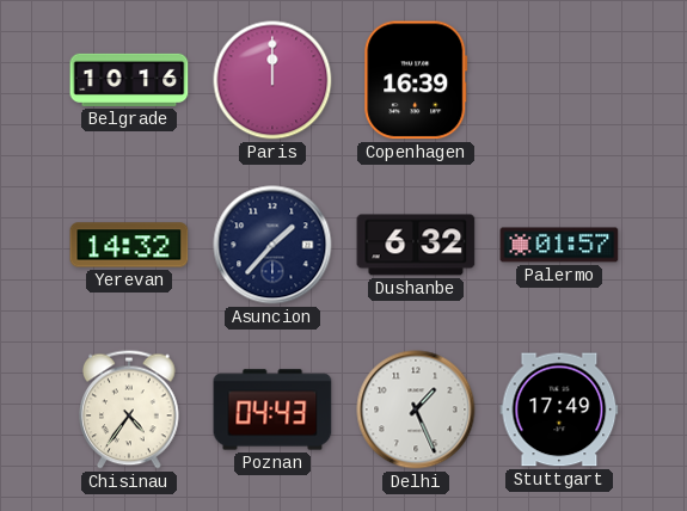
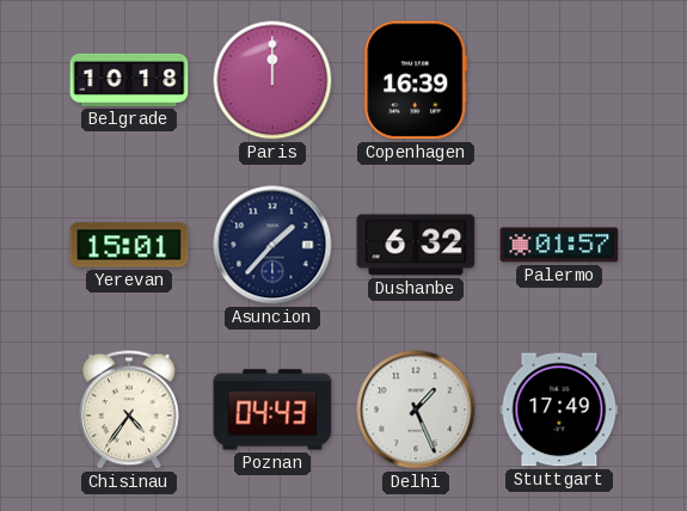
Belgrade: 10:16 -> 10:18 (129, 80)
Yerevan: 14:32 -> 15:01 (129, 245)
